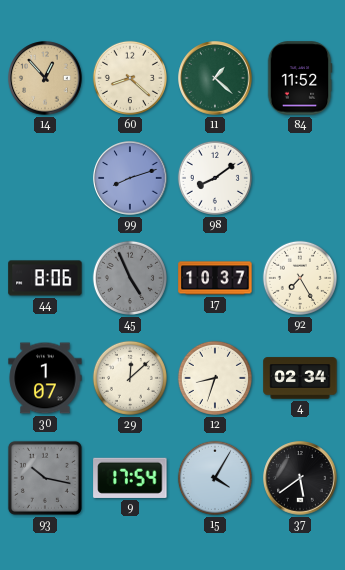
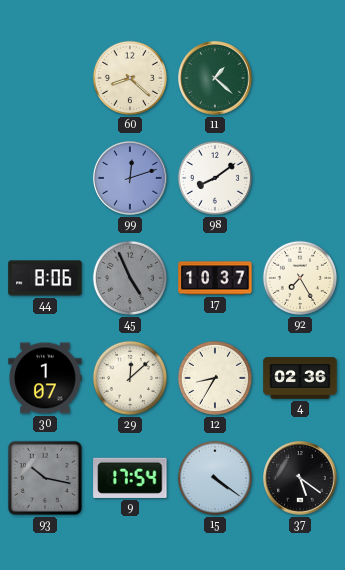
14: 12:53 -> none (45, 78)
84: 11:52 -> none (300, 78)
99: 8:12 -> 12:12 (130, 178)
12: 8:33 -> 8:35 (215, 378)
4: 02:34 -> 02:36 (300, 378)
15: 4:05 -> 4:21 (215, 478)
37: 5:39 -> 5:21 (300, 478)
